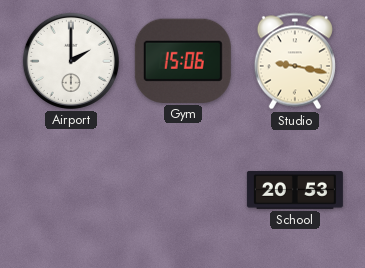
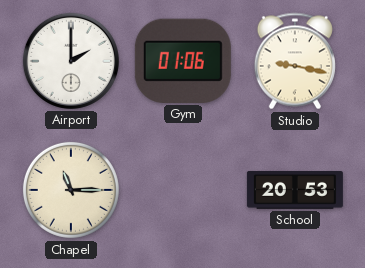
Gym: 15:06 -> 01:06 (183, 61)
Chapel: none -> 11:15 (71, 190)
